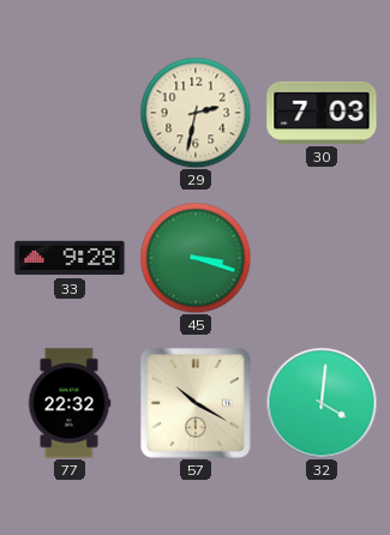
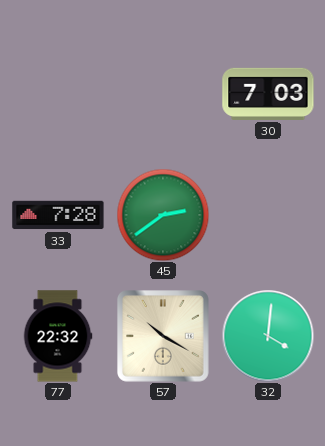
29: 2:32 -> none (196, 113)
33: 9:28 -> 7:28 (58, 215)
45: 3:18 -> 2:39 (163, 215)
